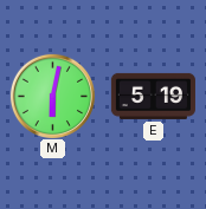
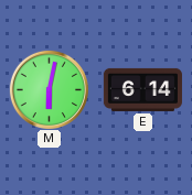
E: 5:19 -> 6:14 (142, 89)
